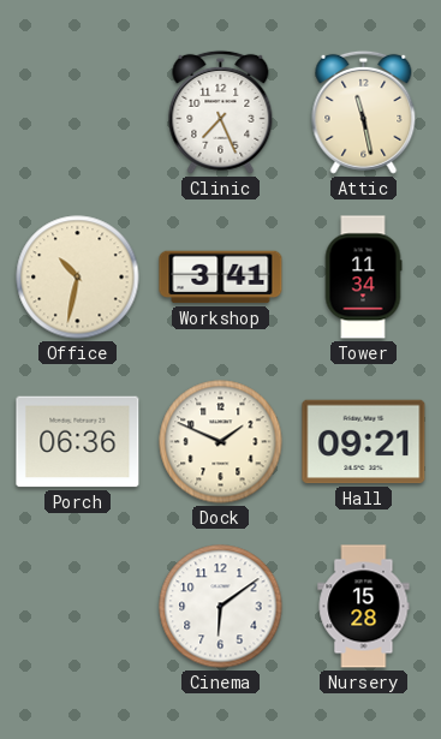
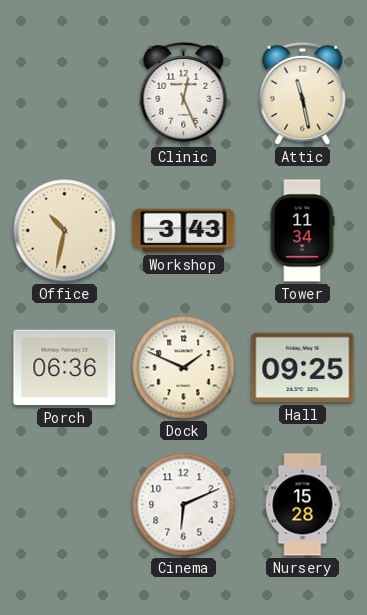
Clinic: 7:26 -> 12:26 (184, 93)
Workshop: 3:41 -> 3:43 (184, 231)
Hall: 09:21 -> 09:25 (303, 368)
Cinema: 6:09 -> 6:11 (184, 505)
